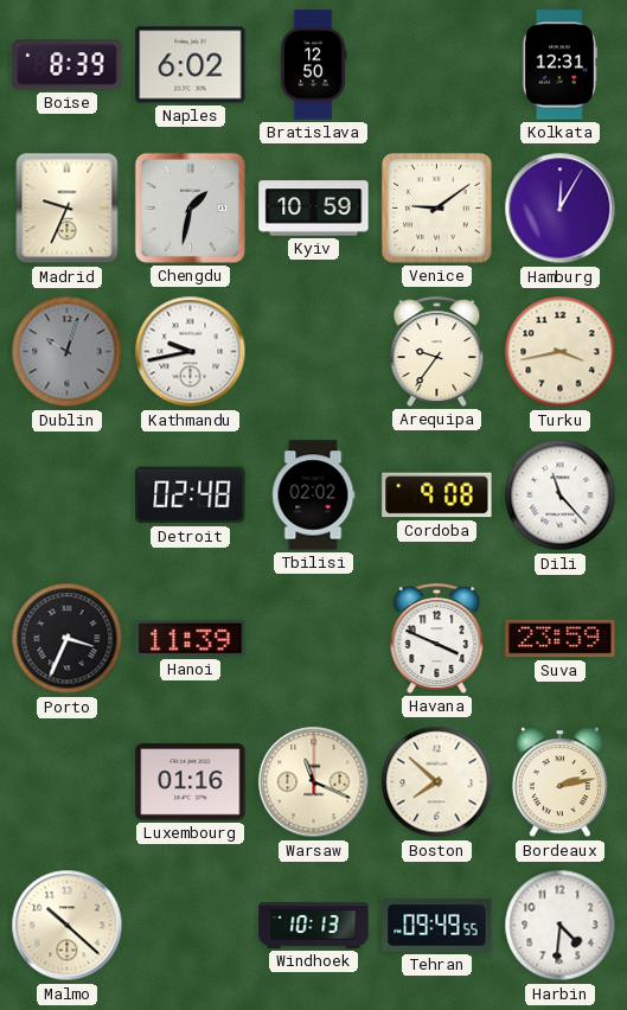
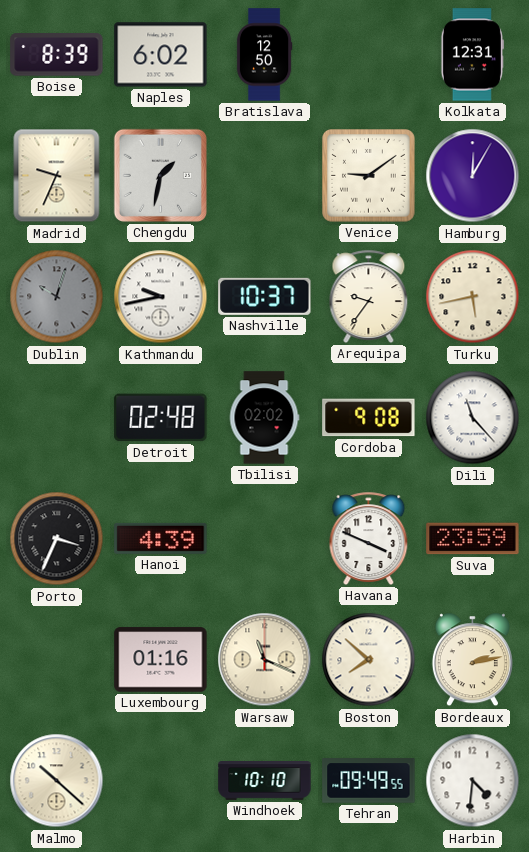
Kyiv: 10:59 -> none (314, 209)
Nashville: none -> 10:37 (265, 296)
Turku: 3:43 -> 5:43 (473, 297)
Hanoi: 11:39 -> 4:39 (161, 538)
Windhoek: 10:13 -> 10:10 (265, 781)
